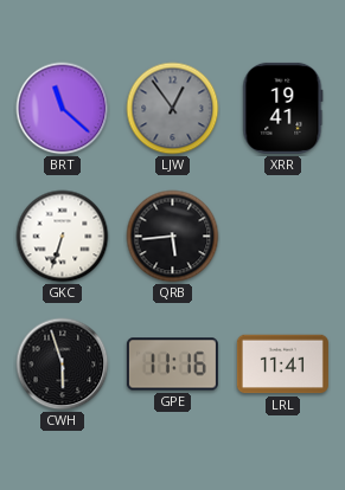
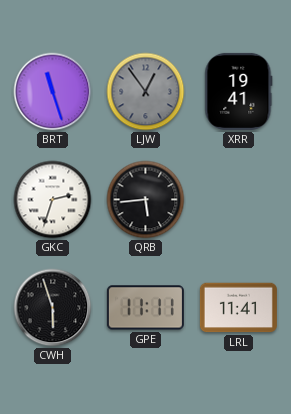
BRT: 11:22 -> 11:27 (53, 92)
GKC: 6:33 -> 2:33 (53, 200)
GPE: 11:16 -> 11:11 (145, 308)
